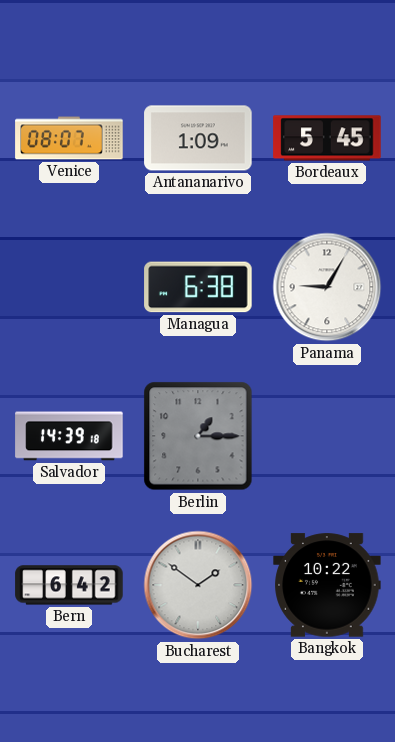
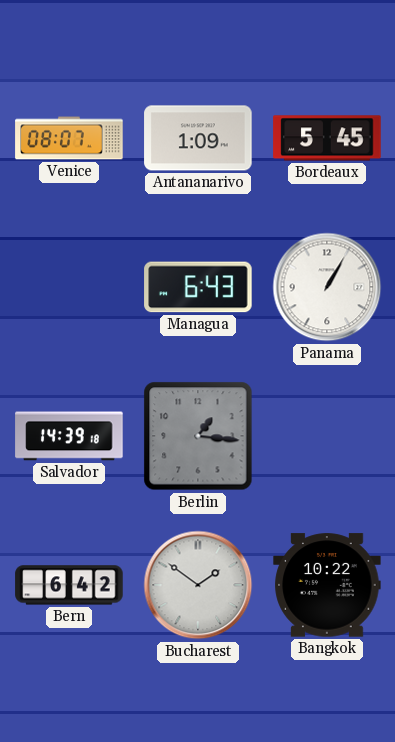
Managua: 6:38 -> 6:43 (198, 287)
Panama: 9:05 -> 1:05 (327, 287)
Berlin: 1:15 -> 1:16 (198, 436)
